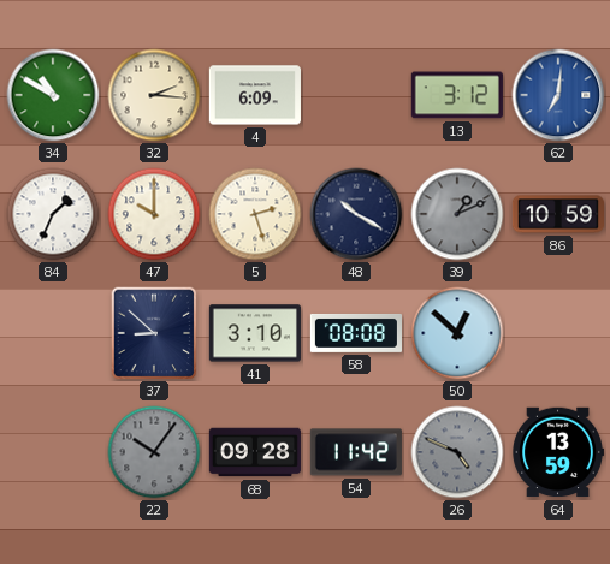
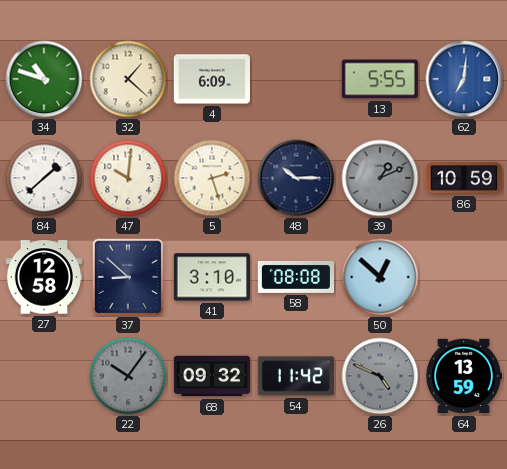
34: 10:50 -> 10:48 (44, 79)
32: 2:16 -> 1:22 (128, 79)
13: 3:12 -> 5:55 (380, 79)
84: 1:34 -> 1:38 (44, 178)
47: 10:00 -> 10:01 (128, 178)
48: 10:20 -> 10:15 (296, 178)
27: none -> 12:58 (44, 277)
68: 09:28 -> 09:32 (212, 376)
